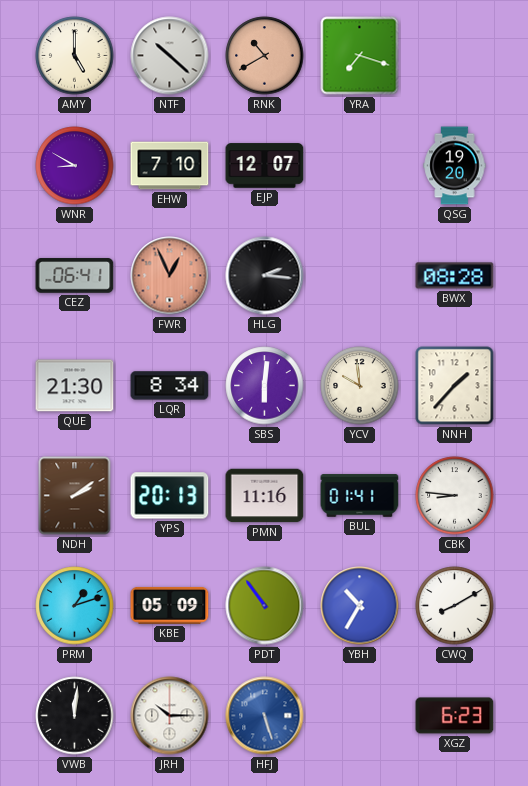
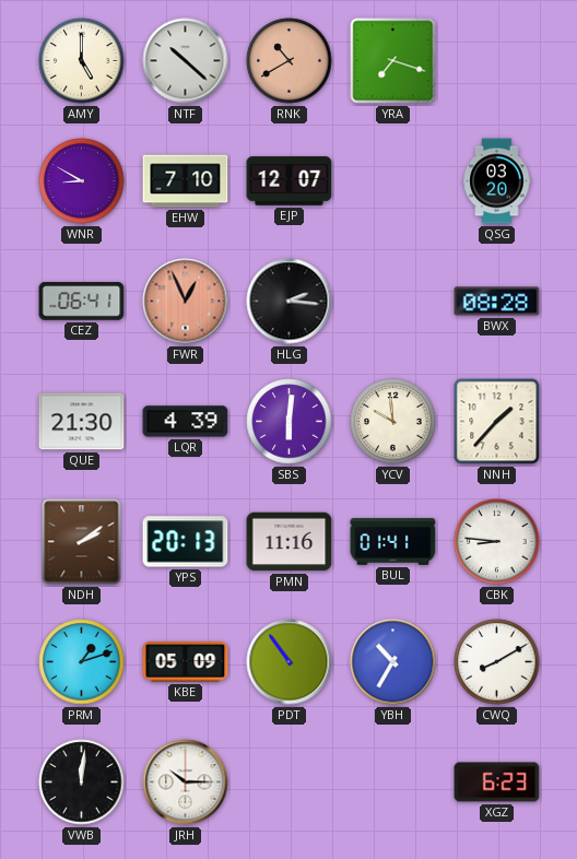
QSG: 19:20 -> 03:20 (497, 181)
LQR: 8:34 -> 4:39 (186, 422)
HFJ: 5:27 -> none (265, 716)
